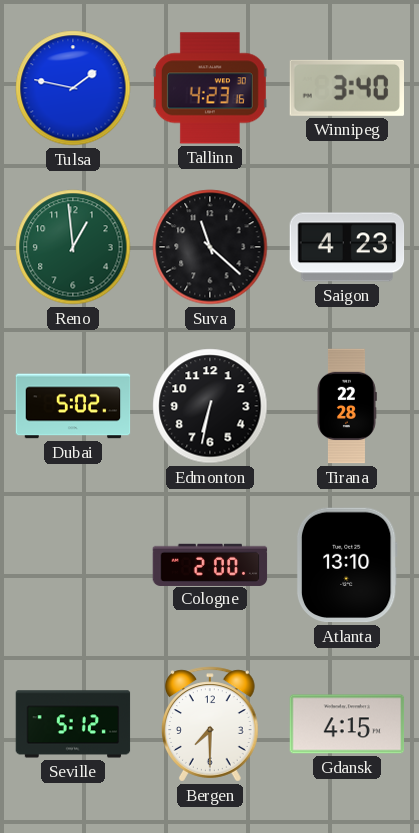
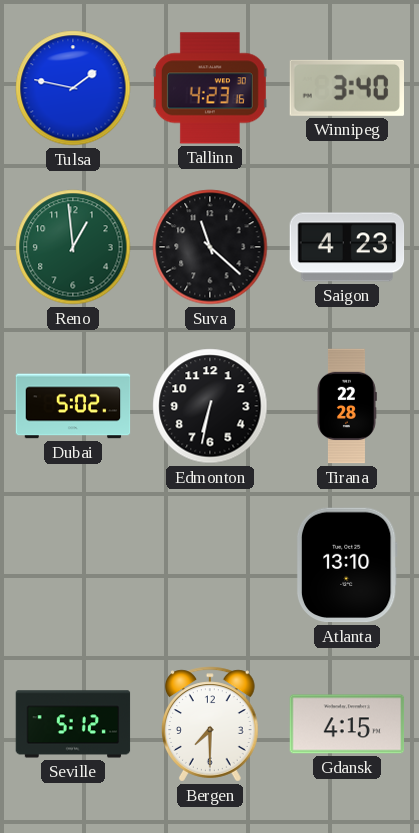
Cologne: 2:00 -> none (210, 564)
